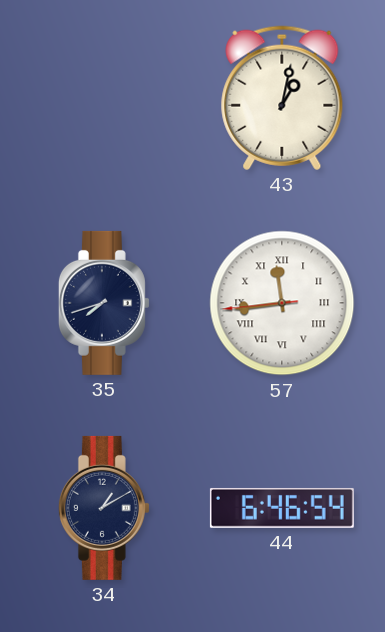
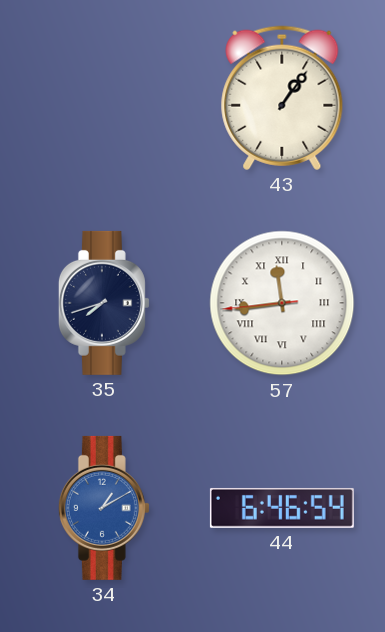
43: 1:02 -> 1:06 (282, 98)
34 dial: navy -> blue (104, 508)
